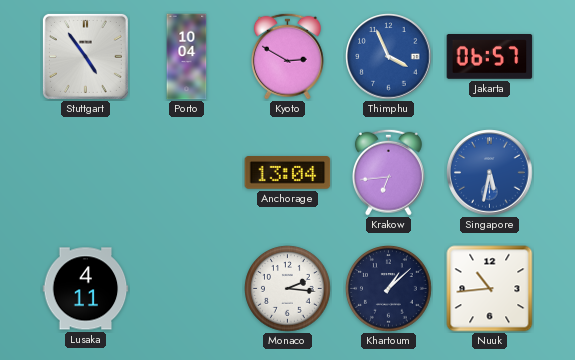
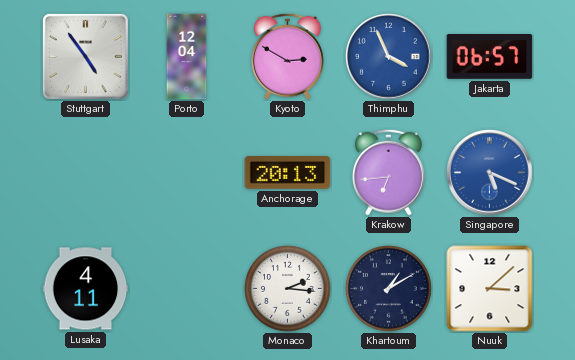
Porto: 10:04 -> 12:04 (187, 57)
Anchorage: 13:04 -> 20:13 (288, 173)
Singapore: 5:32 -> 5:19 (490, 173)
Khartoum: 1:08 -> 1:10 (389, 289)
Nuuk: 10:44 -> 3:08 (490, 289)
